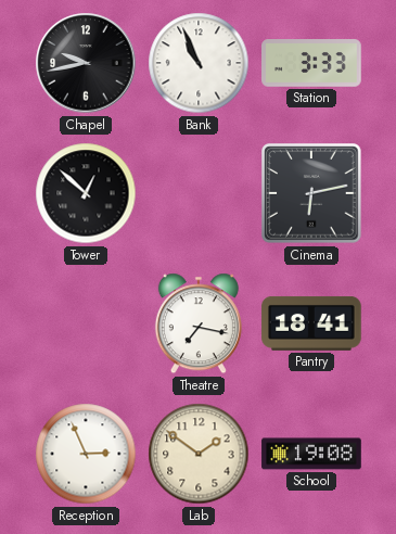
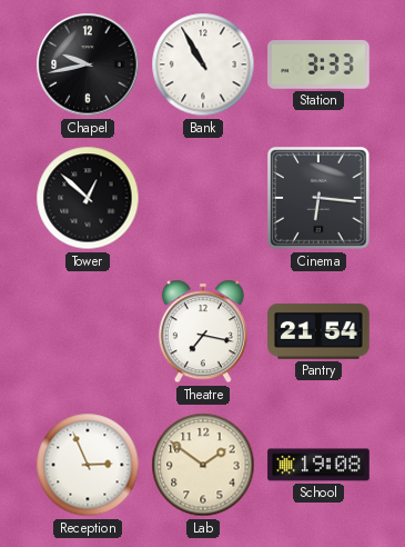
Bank: 10:56 -> 10:55 (203, 64)
Cinema: 6:13 -> 6:16 (318, 198)
Pantry: 18:41 -> 21:54 (318, 331)
